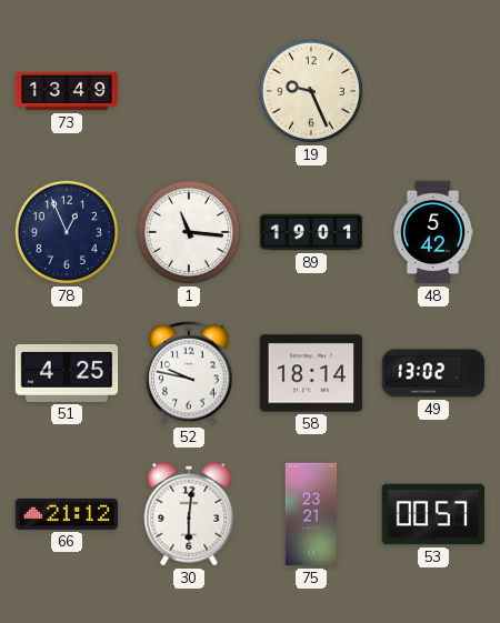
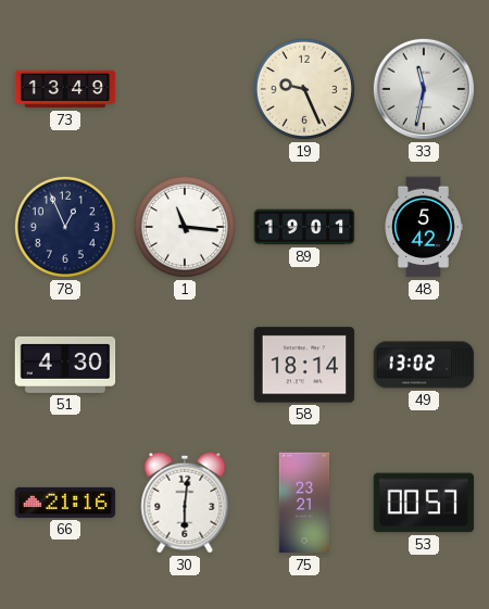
33: none -> 11:32 (424, 89)
51: 4:25 -> 4:30 (65, 365)
52: 9:47 -> none (189, 373)
66: 21:12 -> 21:16 (65, 503)
